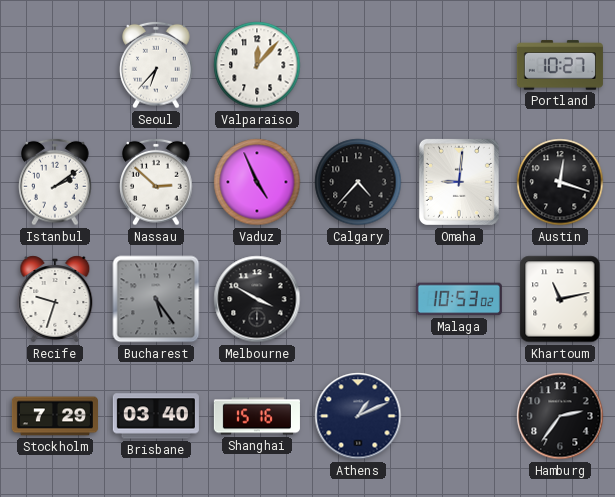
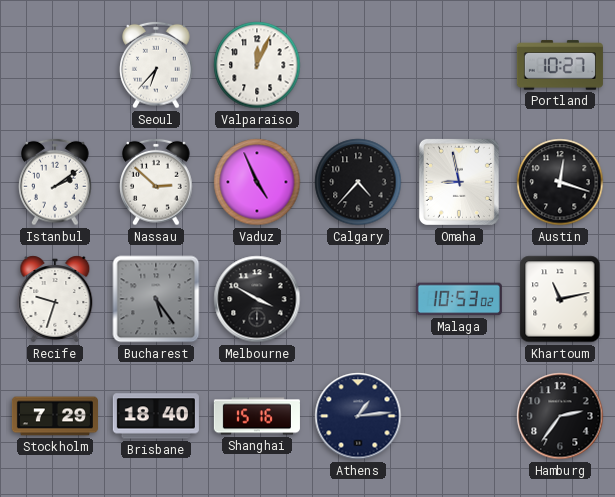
Valparaiso: 12:07 -> 12:04 (257, 65)
Omaha: 9:01 -> 8:58 (459, 182)
Brisbane: 03:40 -> 18:40 (156, 416)
Athens: 1:11 -> 1:14 (358, 416)
